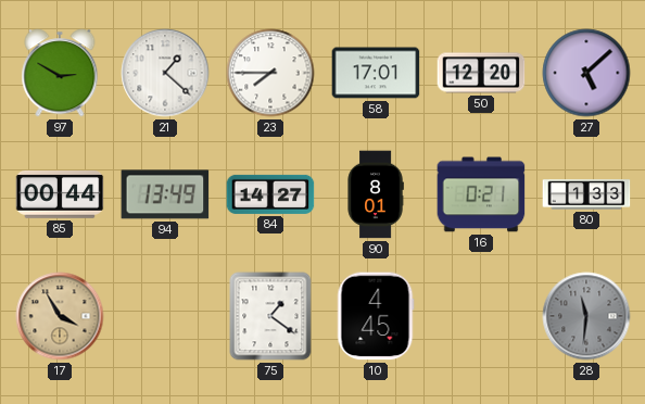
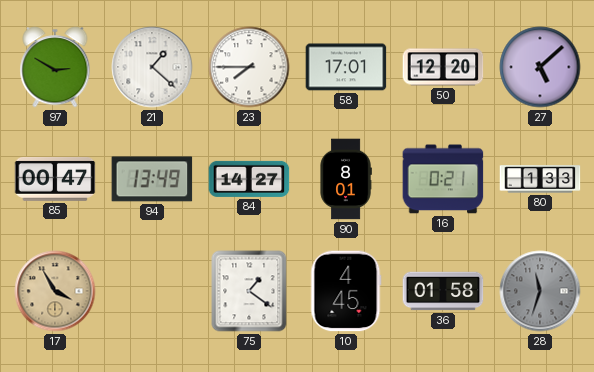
85: 00:44 -> 00:47 (55, 179)
36: none -> 01:58 (443, 291)
28: 11:31 -> 11:33 (540, 291)
